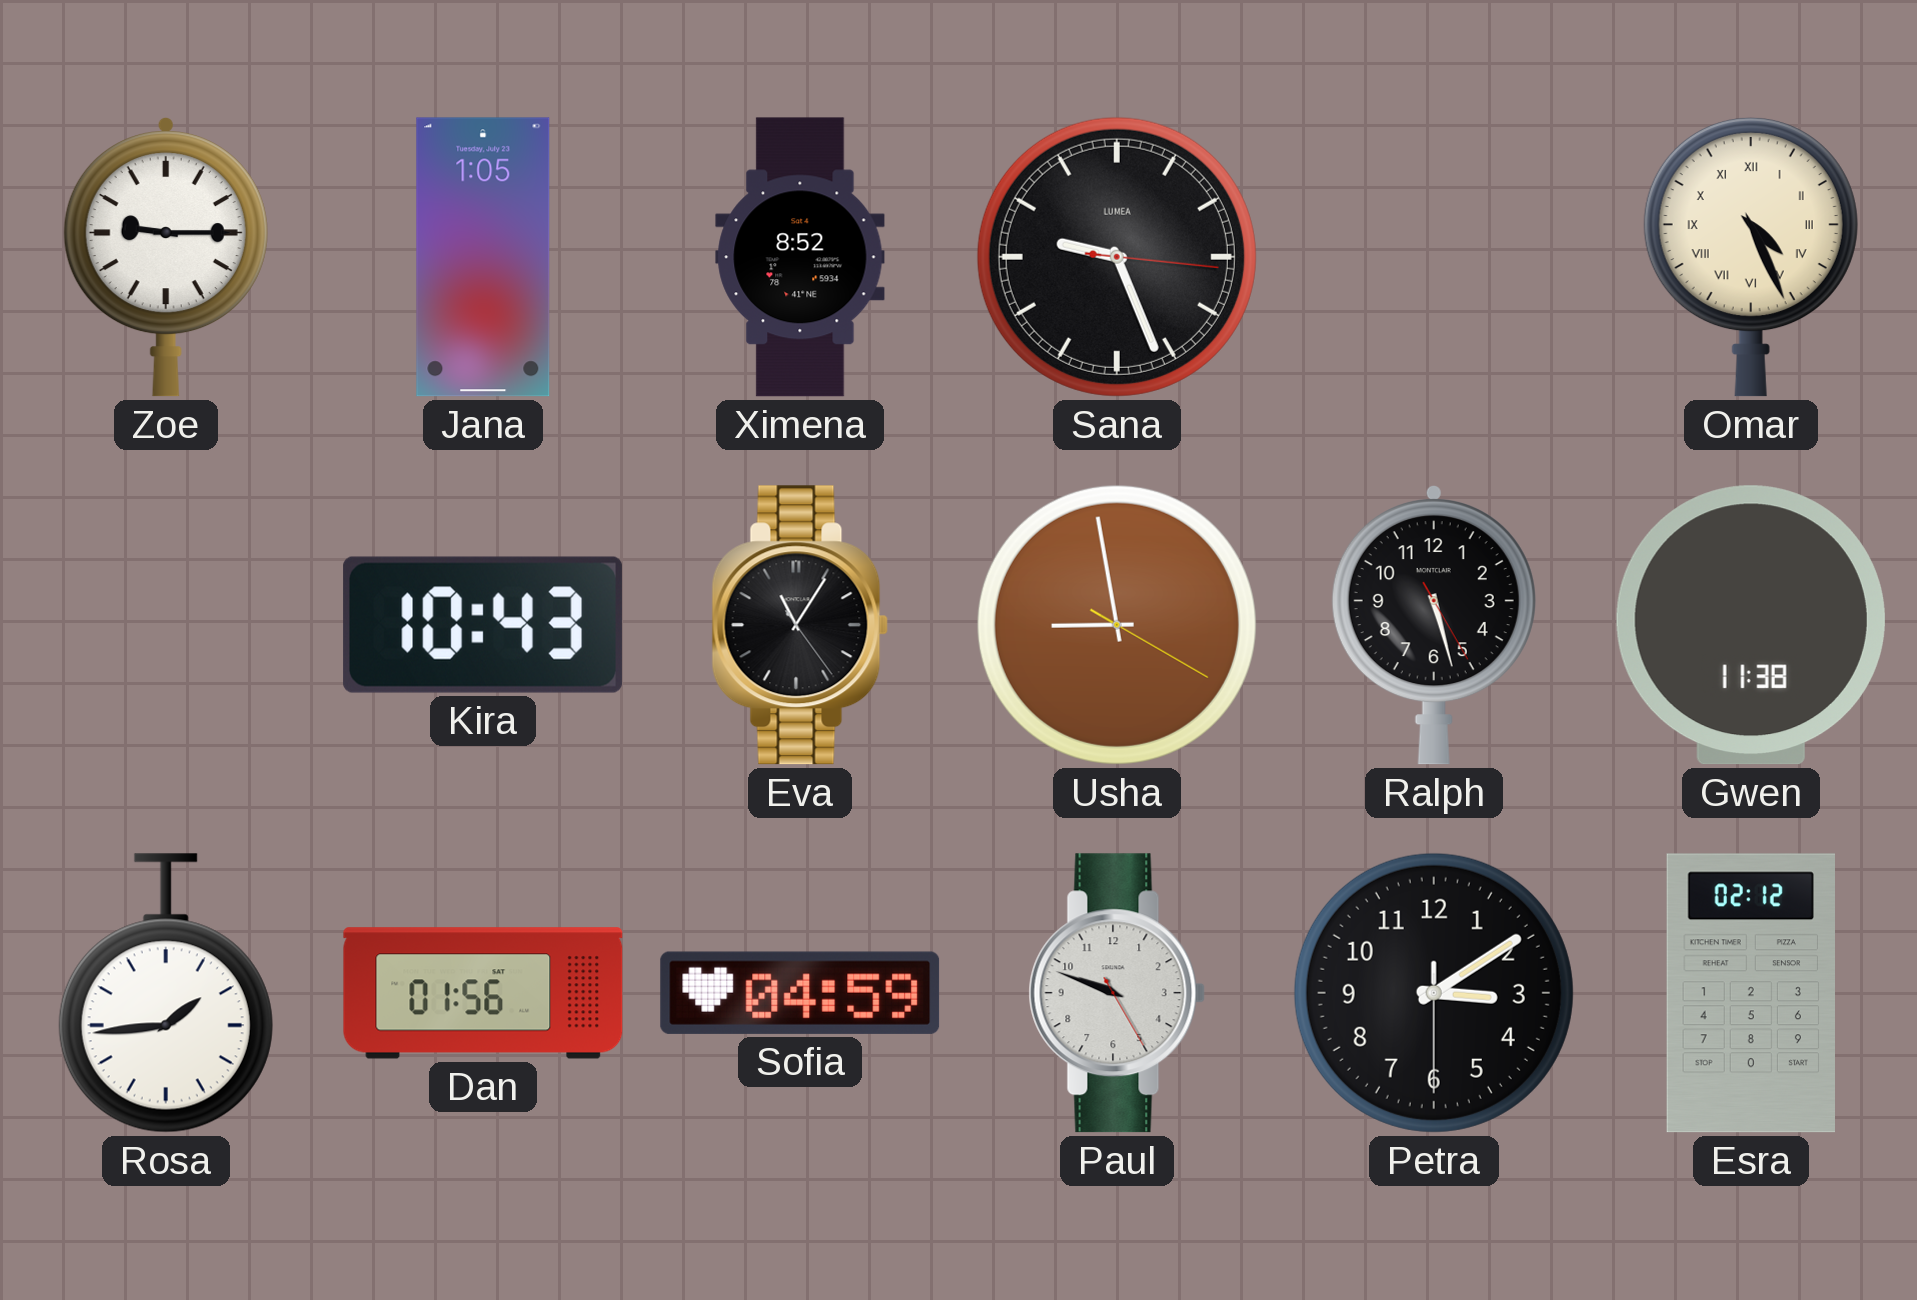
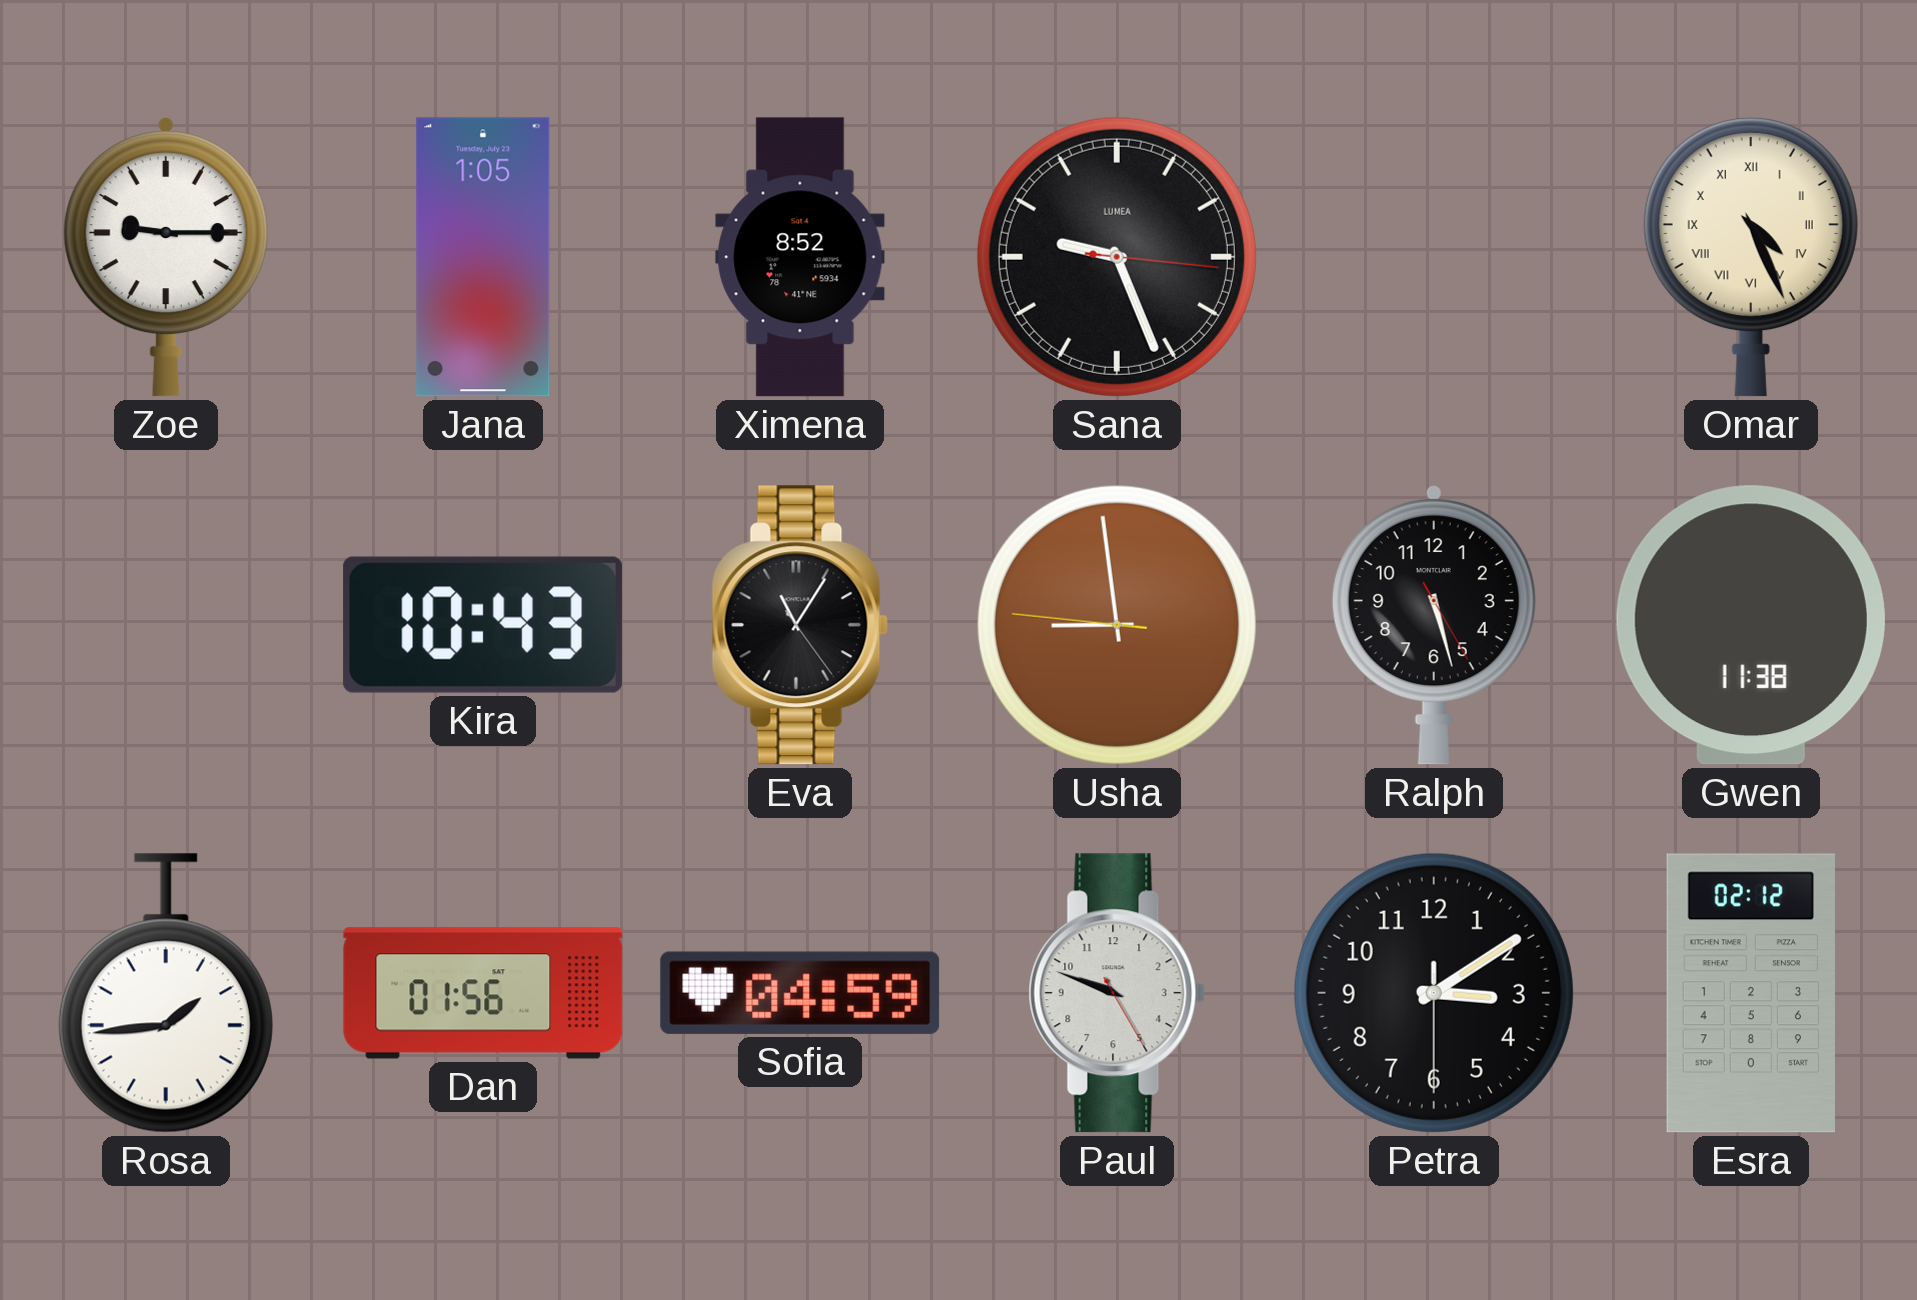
Usha: 8:58:20 -> 8:58:46 (1117, 625)
